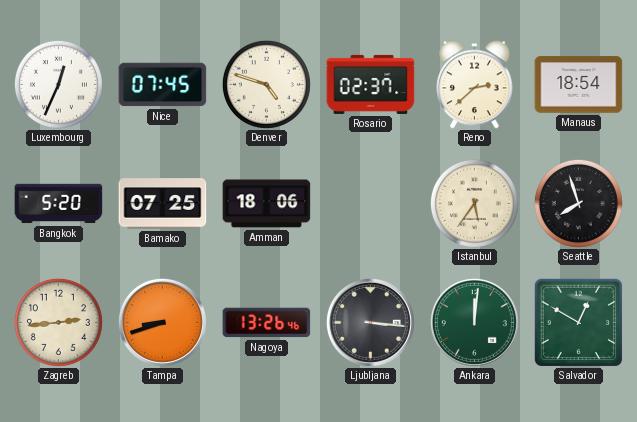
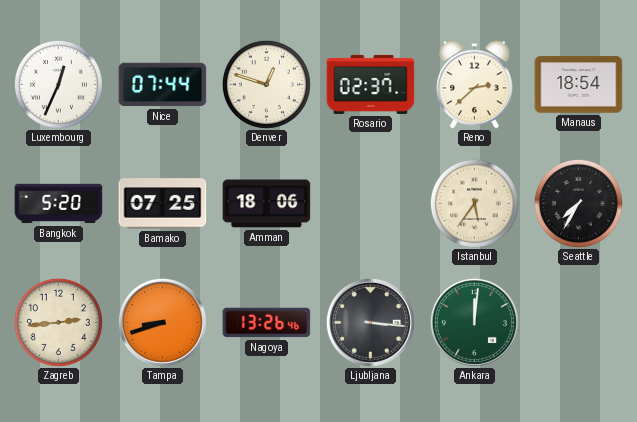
Nice: 07:45 -> 07:44 (163, 85)
Denver: 4:48 -> 12:48 (266, 84)
Seattle: 7:57 -> 7:35 (578, 203)
Salvador: 12:50 -> none (578, 322)
